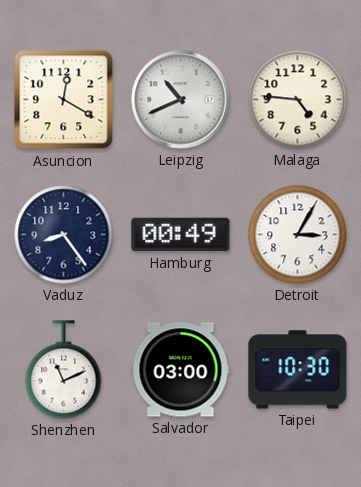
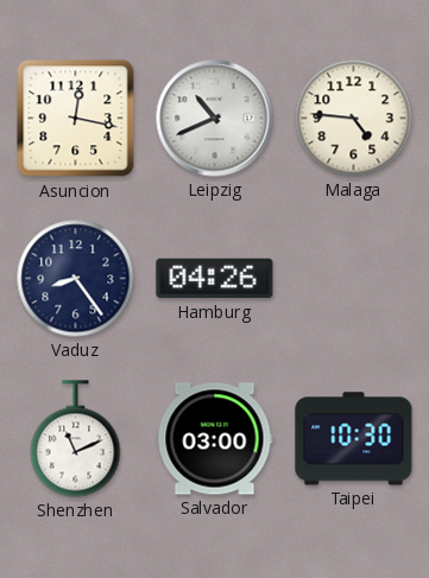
Asuncion: 12:20 -> 12:17 (76, 119)
Hamburg: 00:49 -> 04:26 (215, 279)
Detroit: 3:05 -> none (298, 235)
